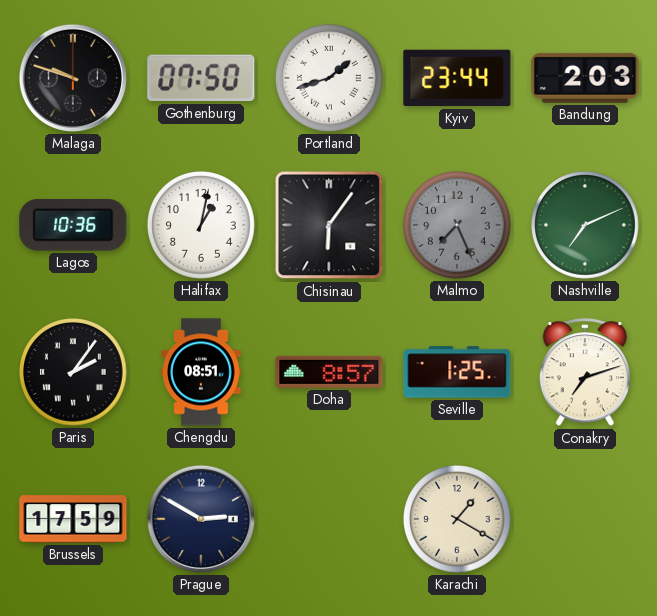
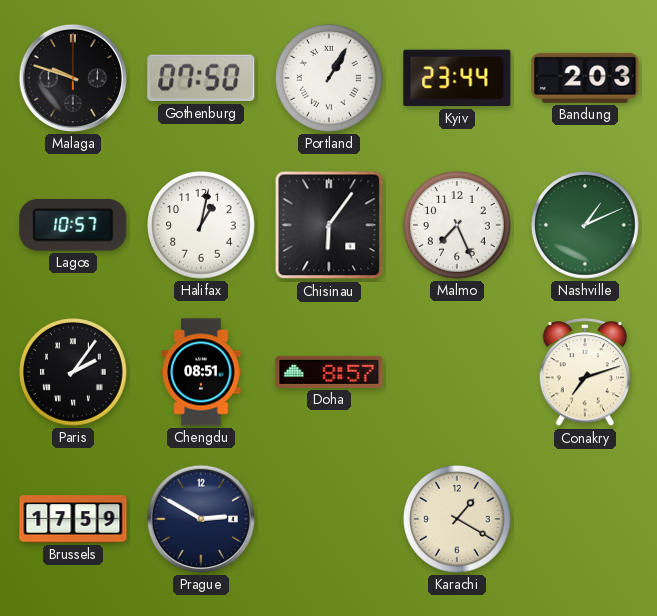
Portland: 1:42 -> 1:05 (330, 79)
Lagos: 10:36 -> 10:57 (73, 225)
Malmo dial: grey -> white (458, 226)
Nashville: 7:11 -> 1:11 (586, 226)
Seville: 1:25 -> none (457, 372)
